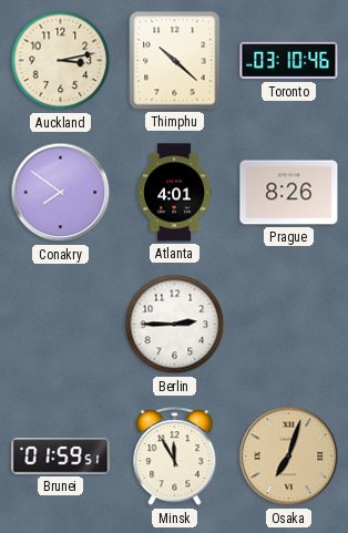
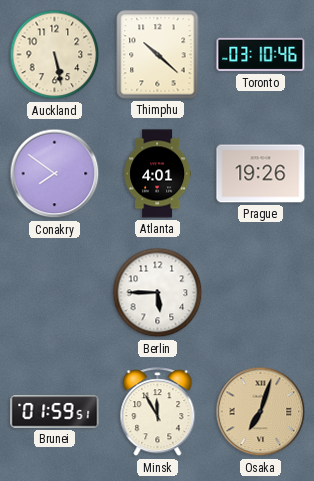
Auckland: 3:13 -> 5:28 (55, 55)
Prague: 8:26 -> 19:26 (261, 174)
Berlin: 2:45 -> 5:45 (158, 293)
